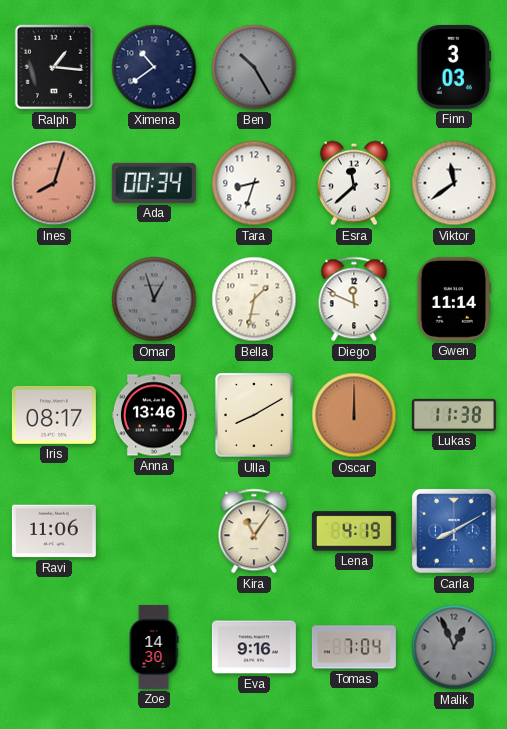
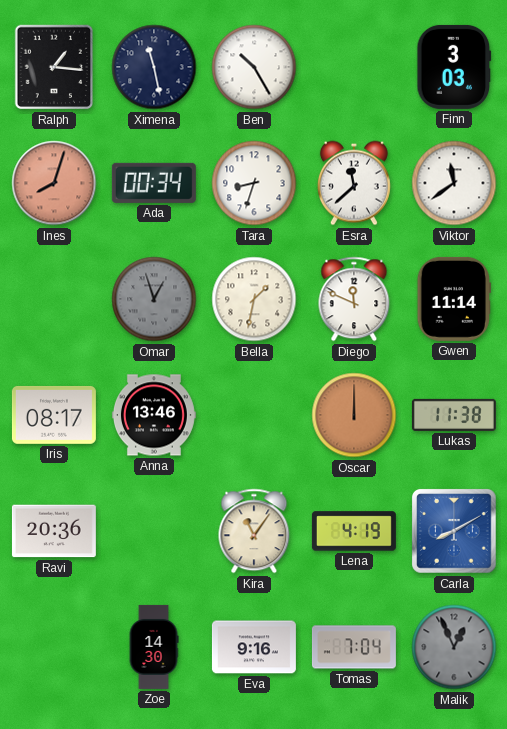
Ximena: 10:39 -> 11:28 (154, 67)
Ben dial: grey -> white (254, 67)
Ulla: 8:10 -> none (254, 415)
Ravi: 11:06 -> 20:36 (54, 531)
